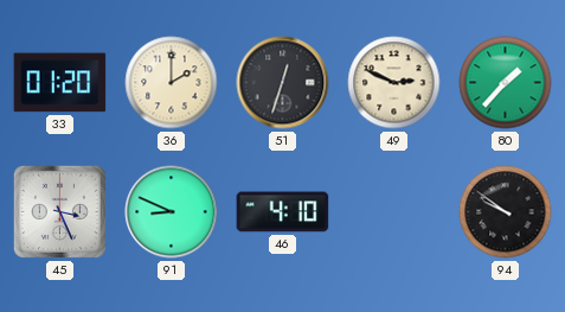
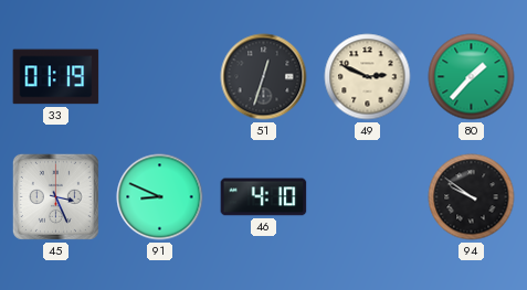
33: 01:20 -> 01:19 (56, 77)
36: 2:00 -> none (172, 83)
